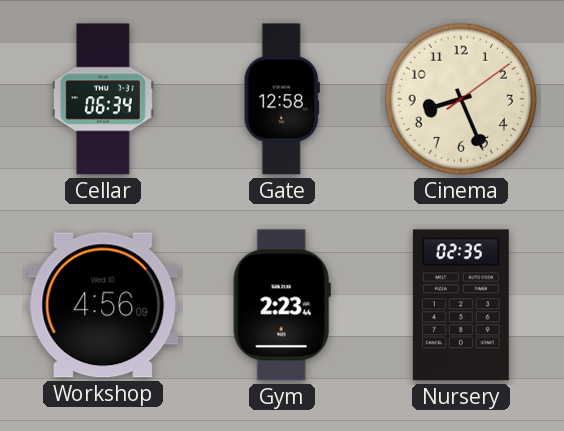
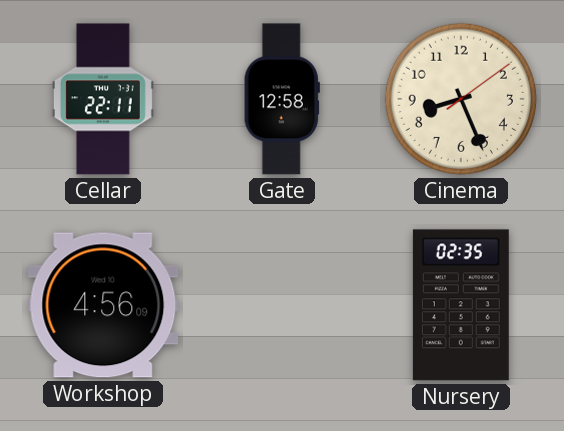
Cellar: 06:34 -> 22:11 (103, 99)
Gym: 2:23 -> none (282, 305)
